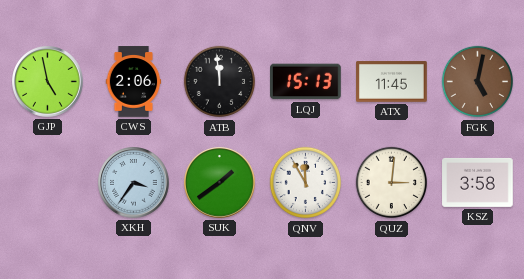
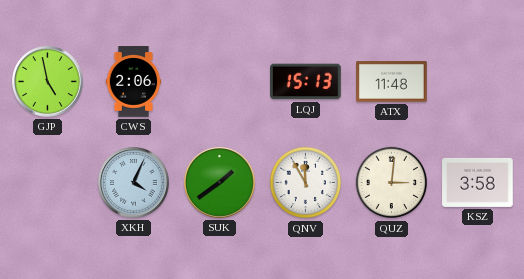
ATB: 11:59 -> none (220, 82)
ATX: 11:45 -> 11:48 (392, 82)
FGK: 5:02 -> none (478, 82)
XKH: 3:36 -> 4:04 (134, 183)
